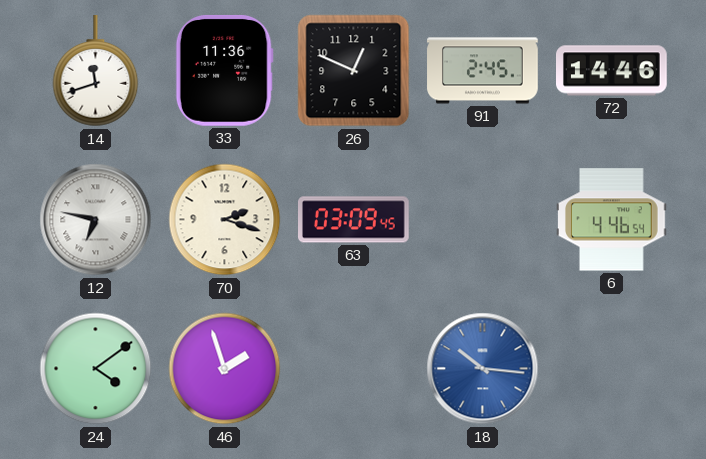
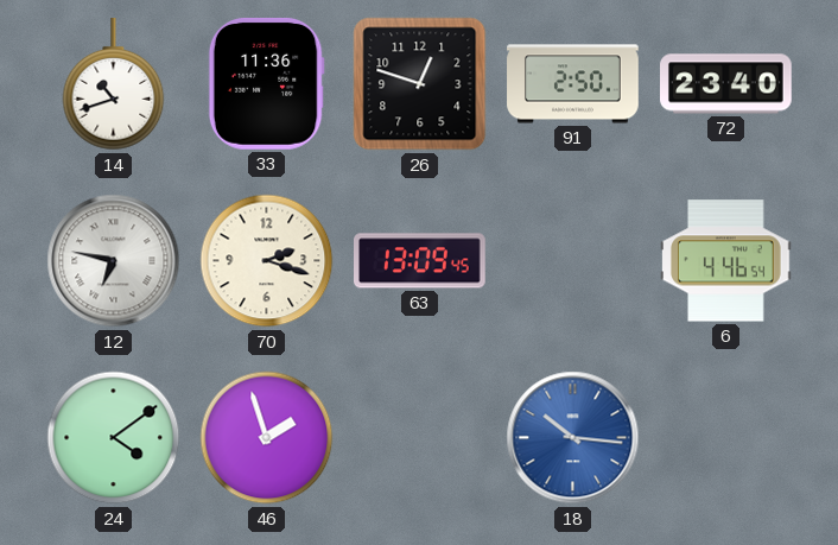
14: 11:42 -> 10:42 (114, 84)
26: 12:49 -> 12:48 (420, 84)
91: 2:45 -> 2:50 (573, 84)
72: 14:46 -> 23:40 (726, 84)
63: 03:09 -> 13:09 (420, 261)
